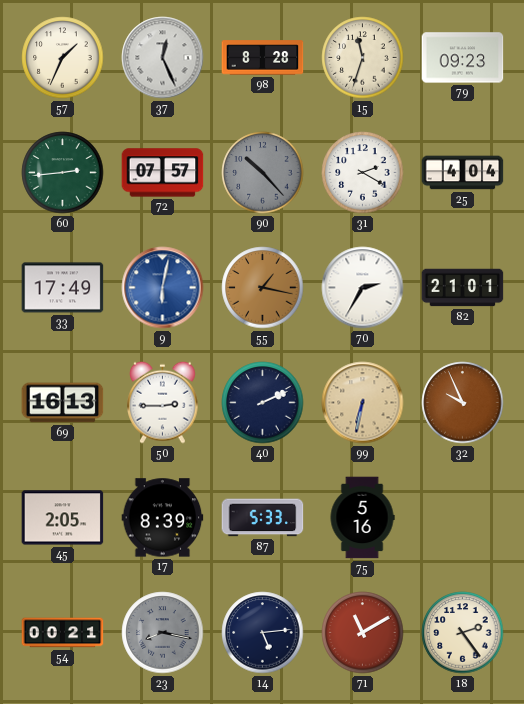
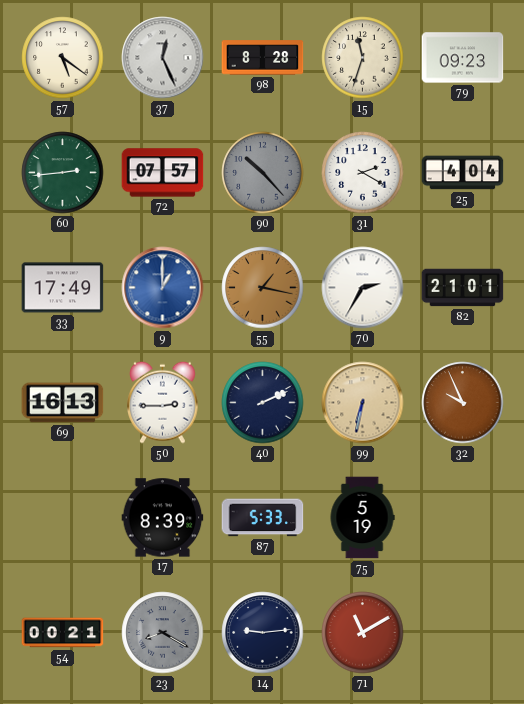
57: 1:34 -> 5:21 (63, 58)
9: 6:02 -> 1:00 (163, 288)
45: 2:05 -> none (63, 518)
75: 5:16 -> 5:19 (362, 518)
23: 8:17 -> 8:20 (163, 633)
14: 5:14 -> 9:14 (263, 633)
18: 2:24 -> none (463, 633)
